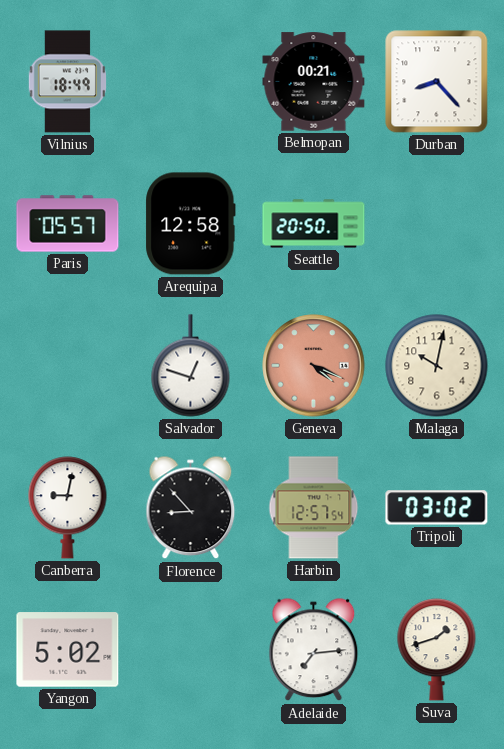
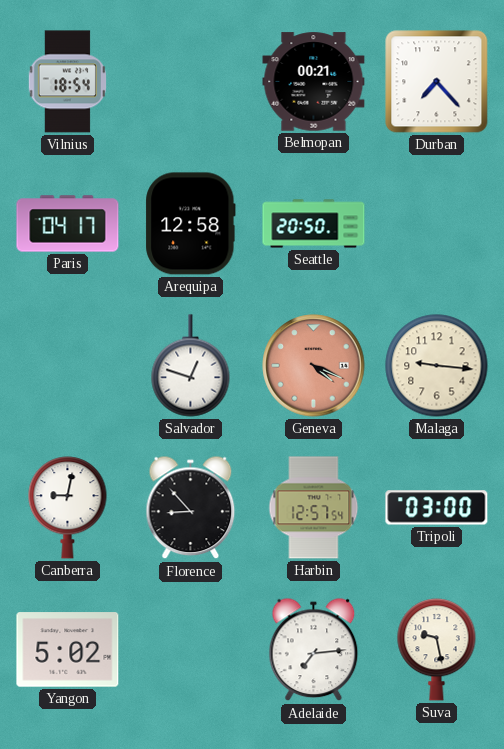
Vilnius: 18:49 -> 18:54 (67, 82)
Durban: 8:23 -> 7:23 (437, 82)
Paris: 05:57 -> 04:17 (68, 224)
Malaga: 10:02 -> 9:16 (437, 366)
Tripoli: 03:02 -> 03:00 (437, 508)
Suva: 1:42 -> 9:28 (437, 650)
